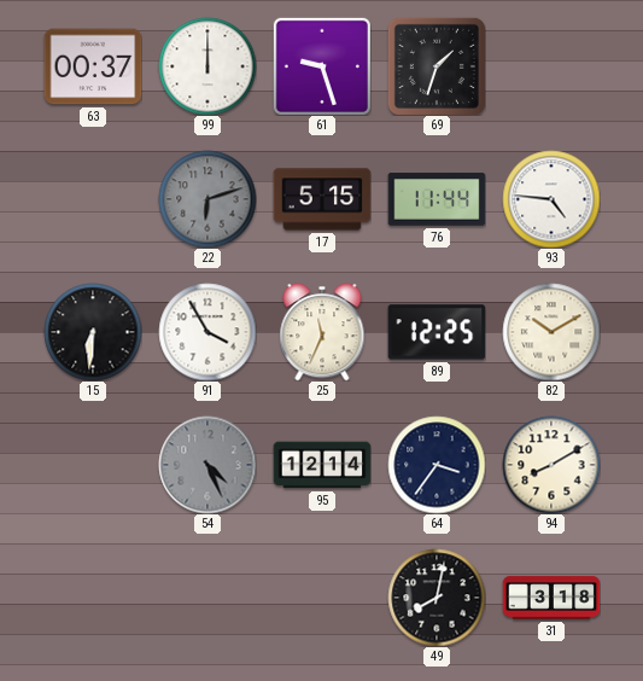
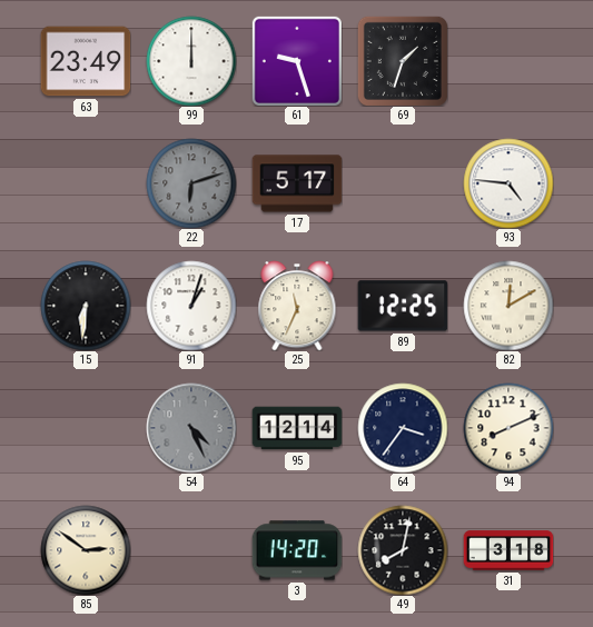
63: 00:37 -> 23:49 (86, 61)
17: 5:15 -> 5:17 (297, 183)
76: 11:44 -> none (437, 199)
91: 3:55 -> 1:03 (191, 306)
82: 10:10 -> 12:10 (508, 306)
94: 8:10 -> 8:11 (508, 428)
85: none -> 2:51 (86, 550)
3: none -> 14:20 (297, 550)
